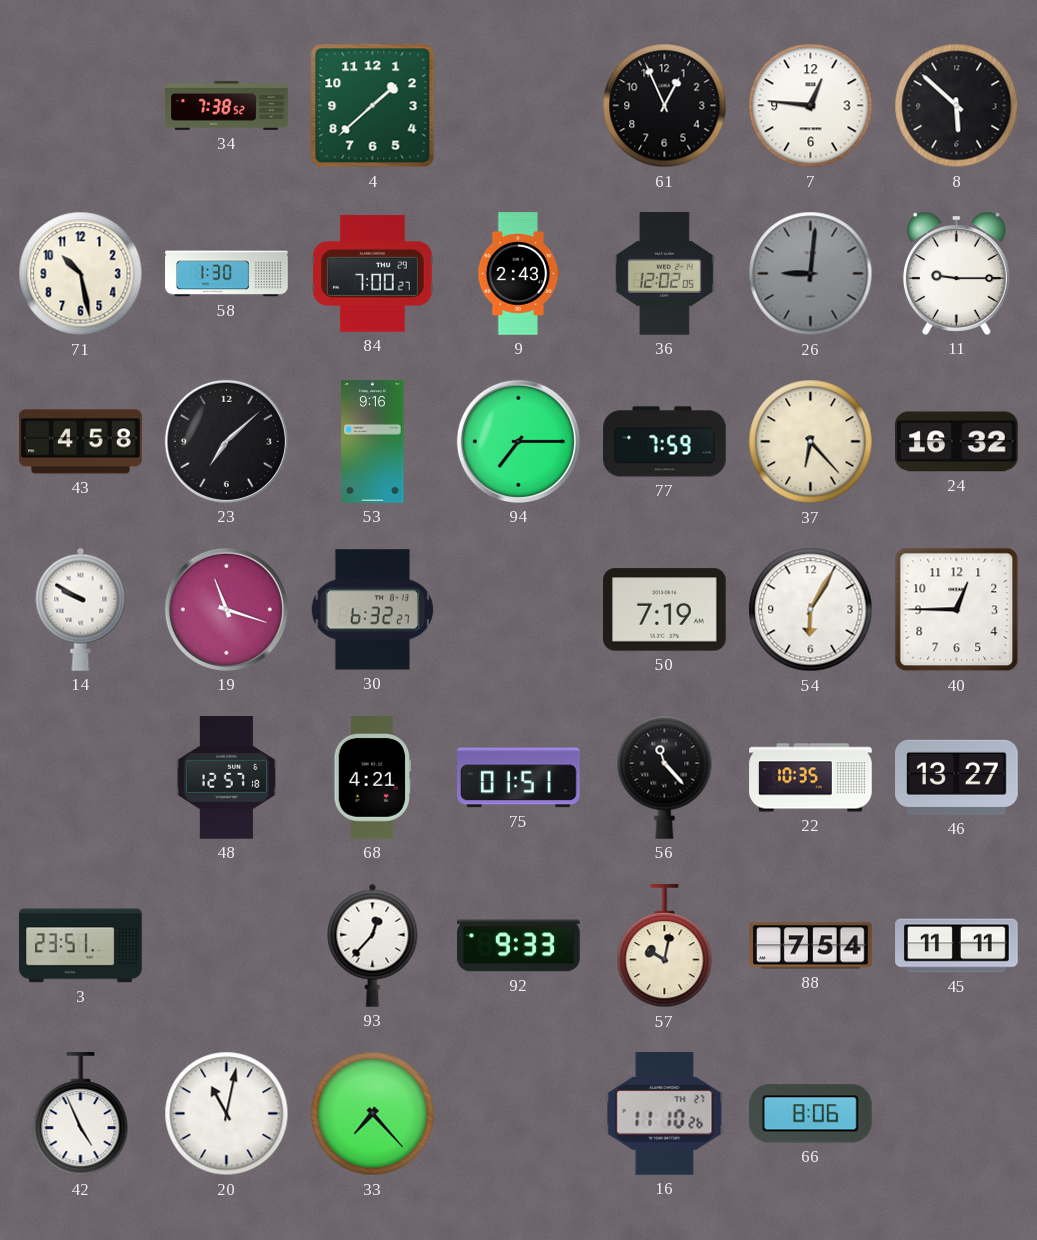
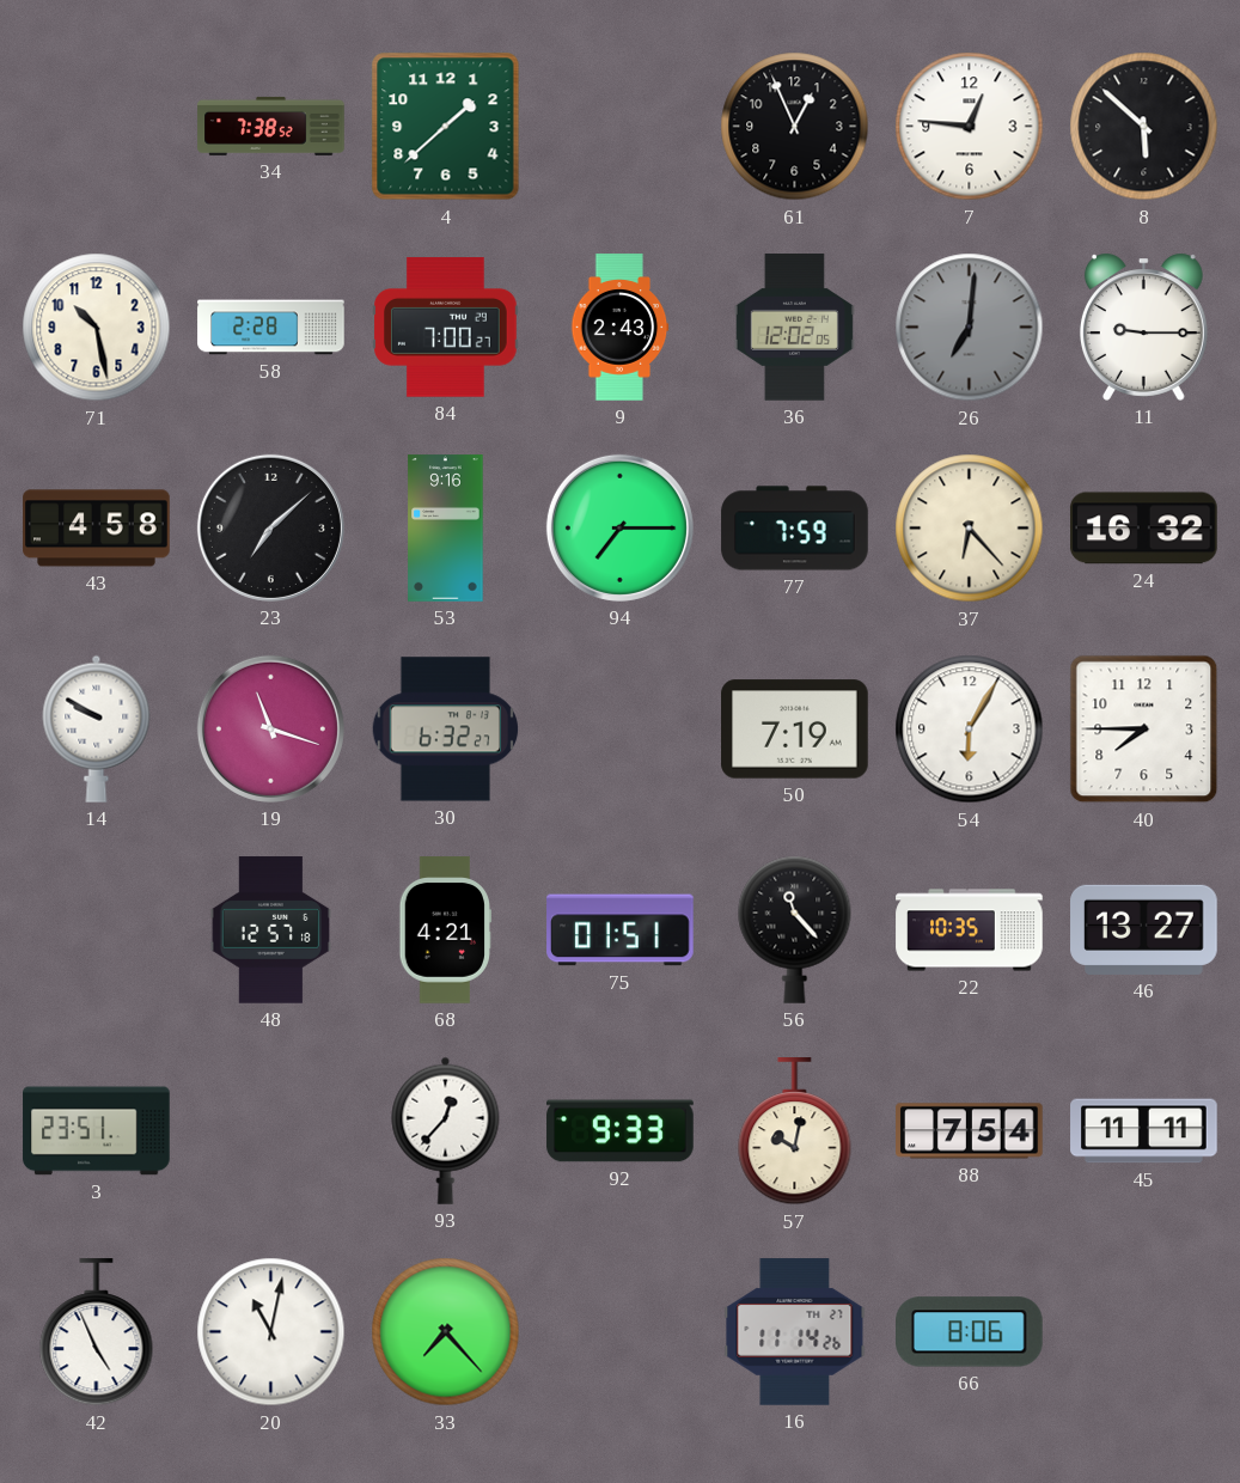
58: 1:30 -> 2:28 (271, 328)
26: 9:01 -> 7:01 (970, 328)
40: 12:45 -> 7:45 (1144, 730)
16: 11:10 -> 11:14 (795, 1332)
